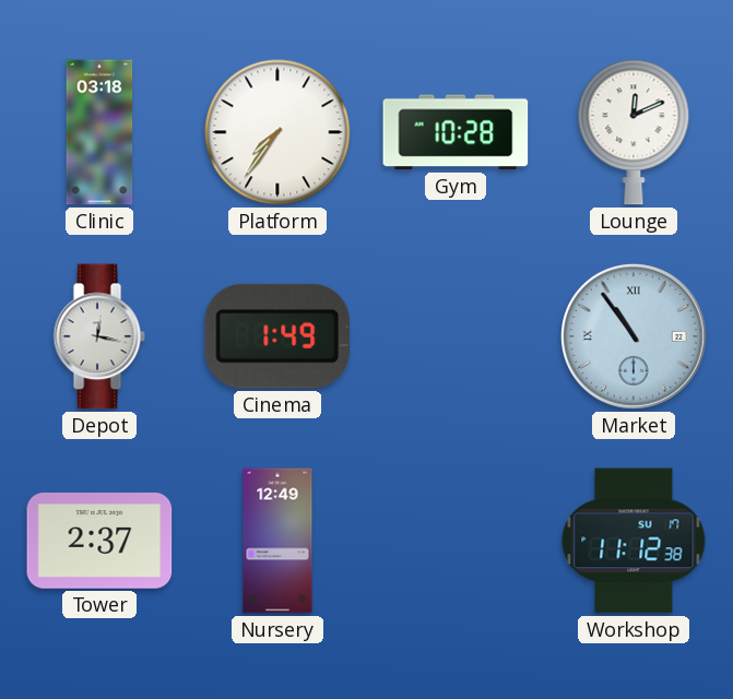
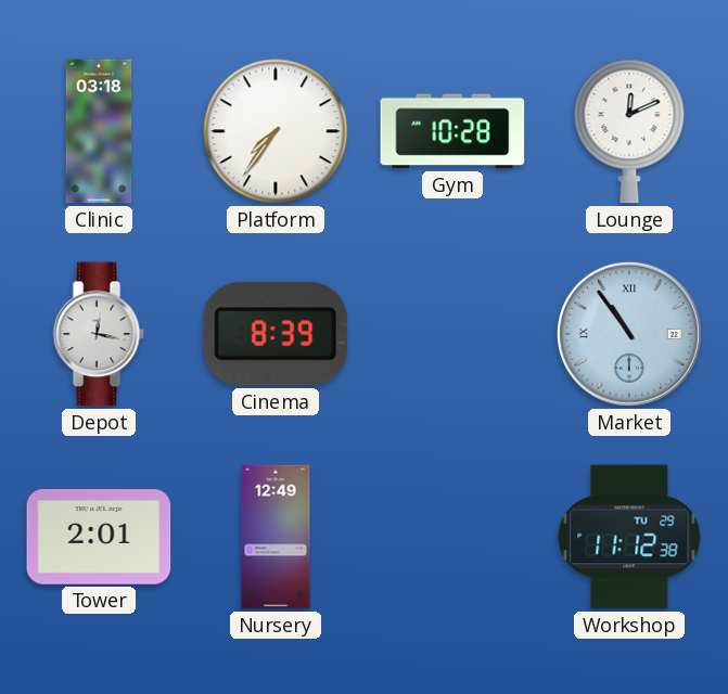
Cinema: 1:49 -> 8:39 (276, 334)
Tower: 2:37 -> 2:01 (99, 538)
Workshop date: SU 17 -> TU 29 (629, 537)
